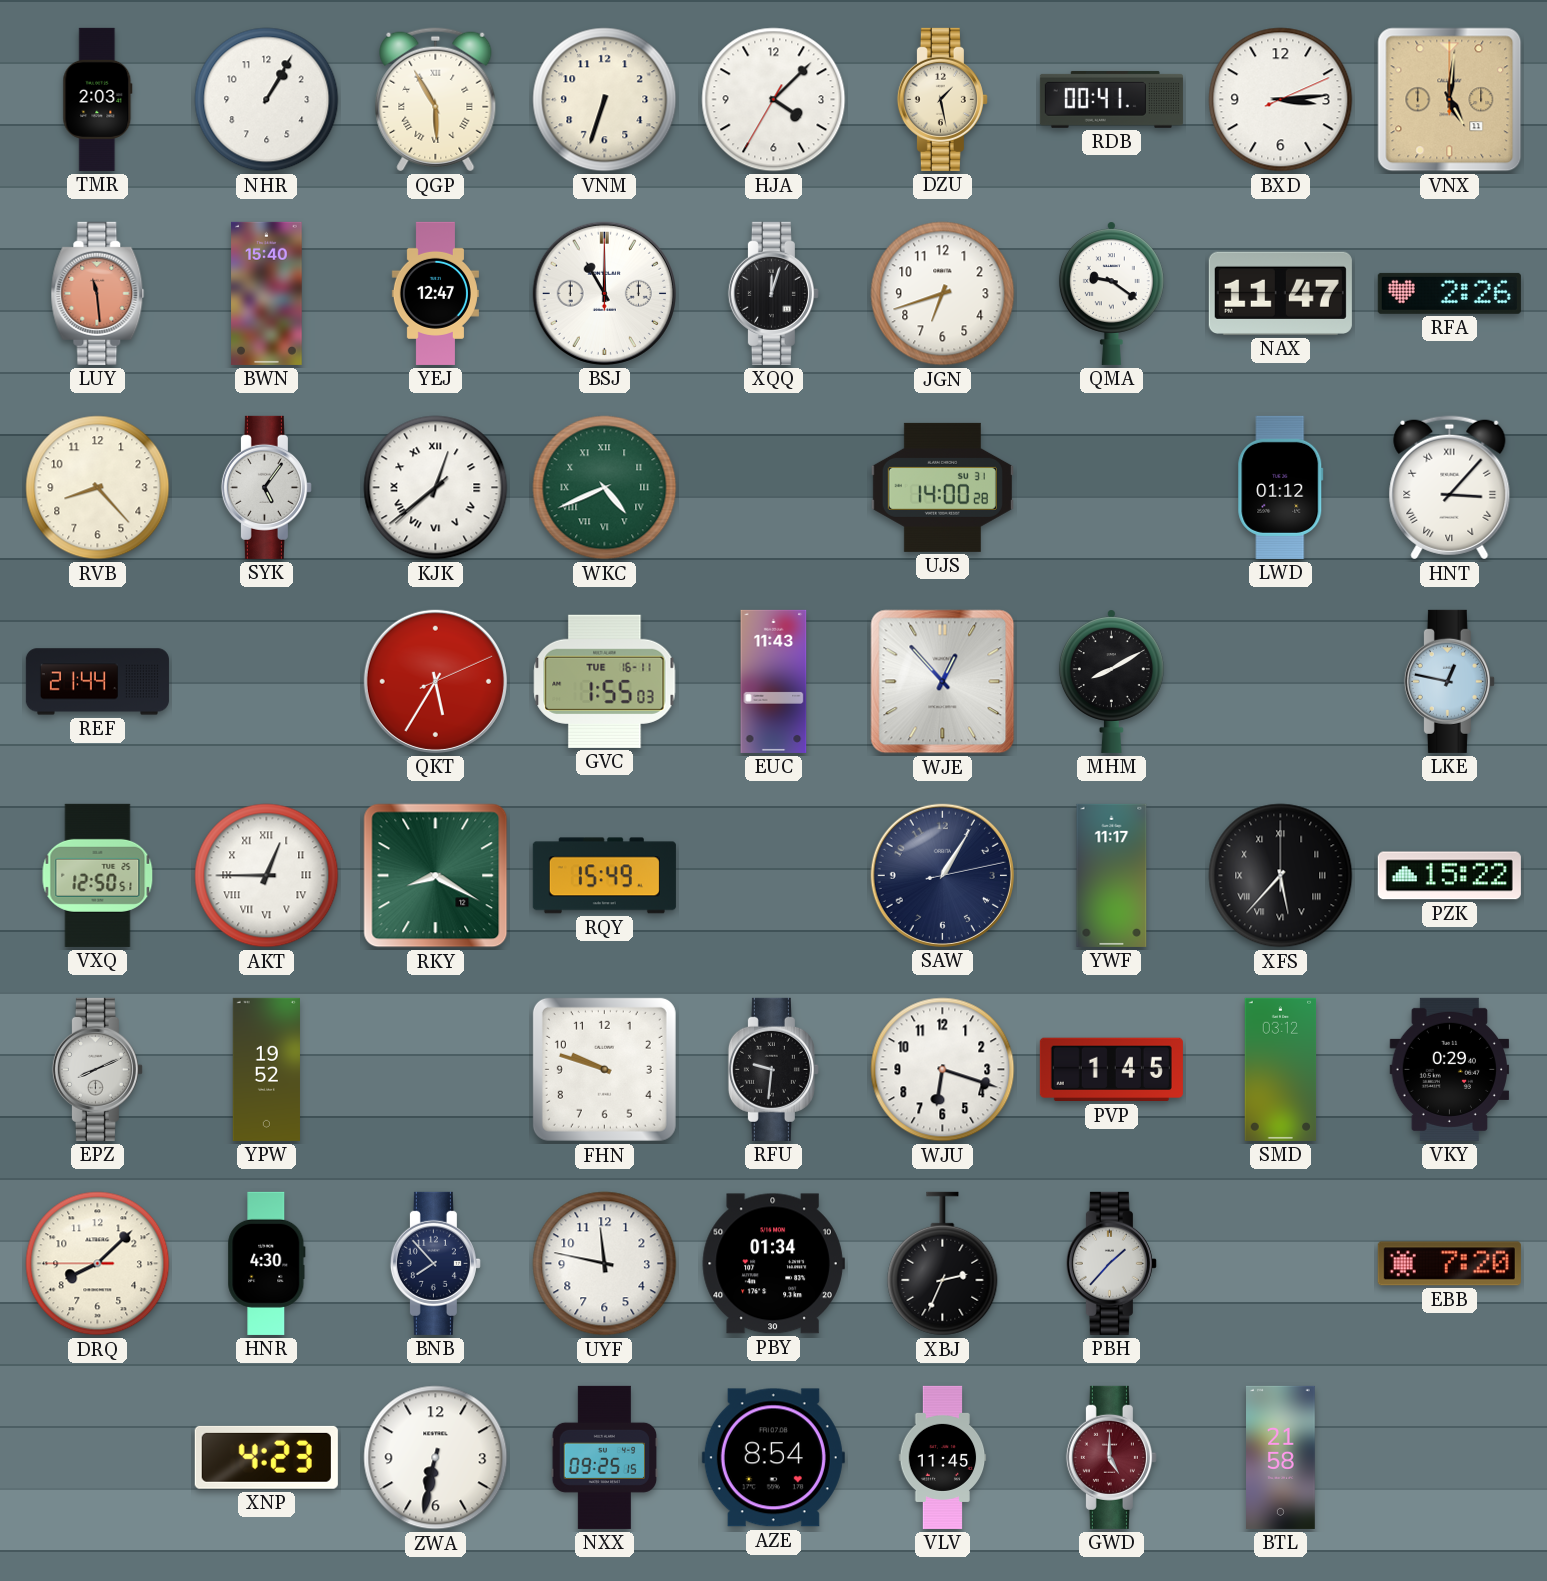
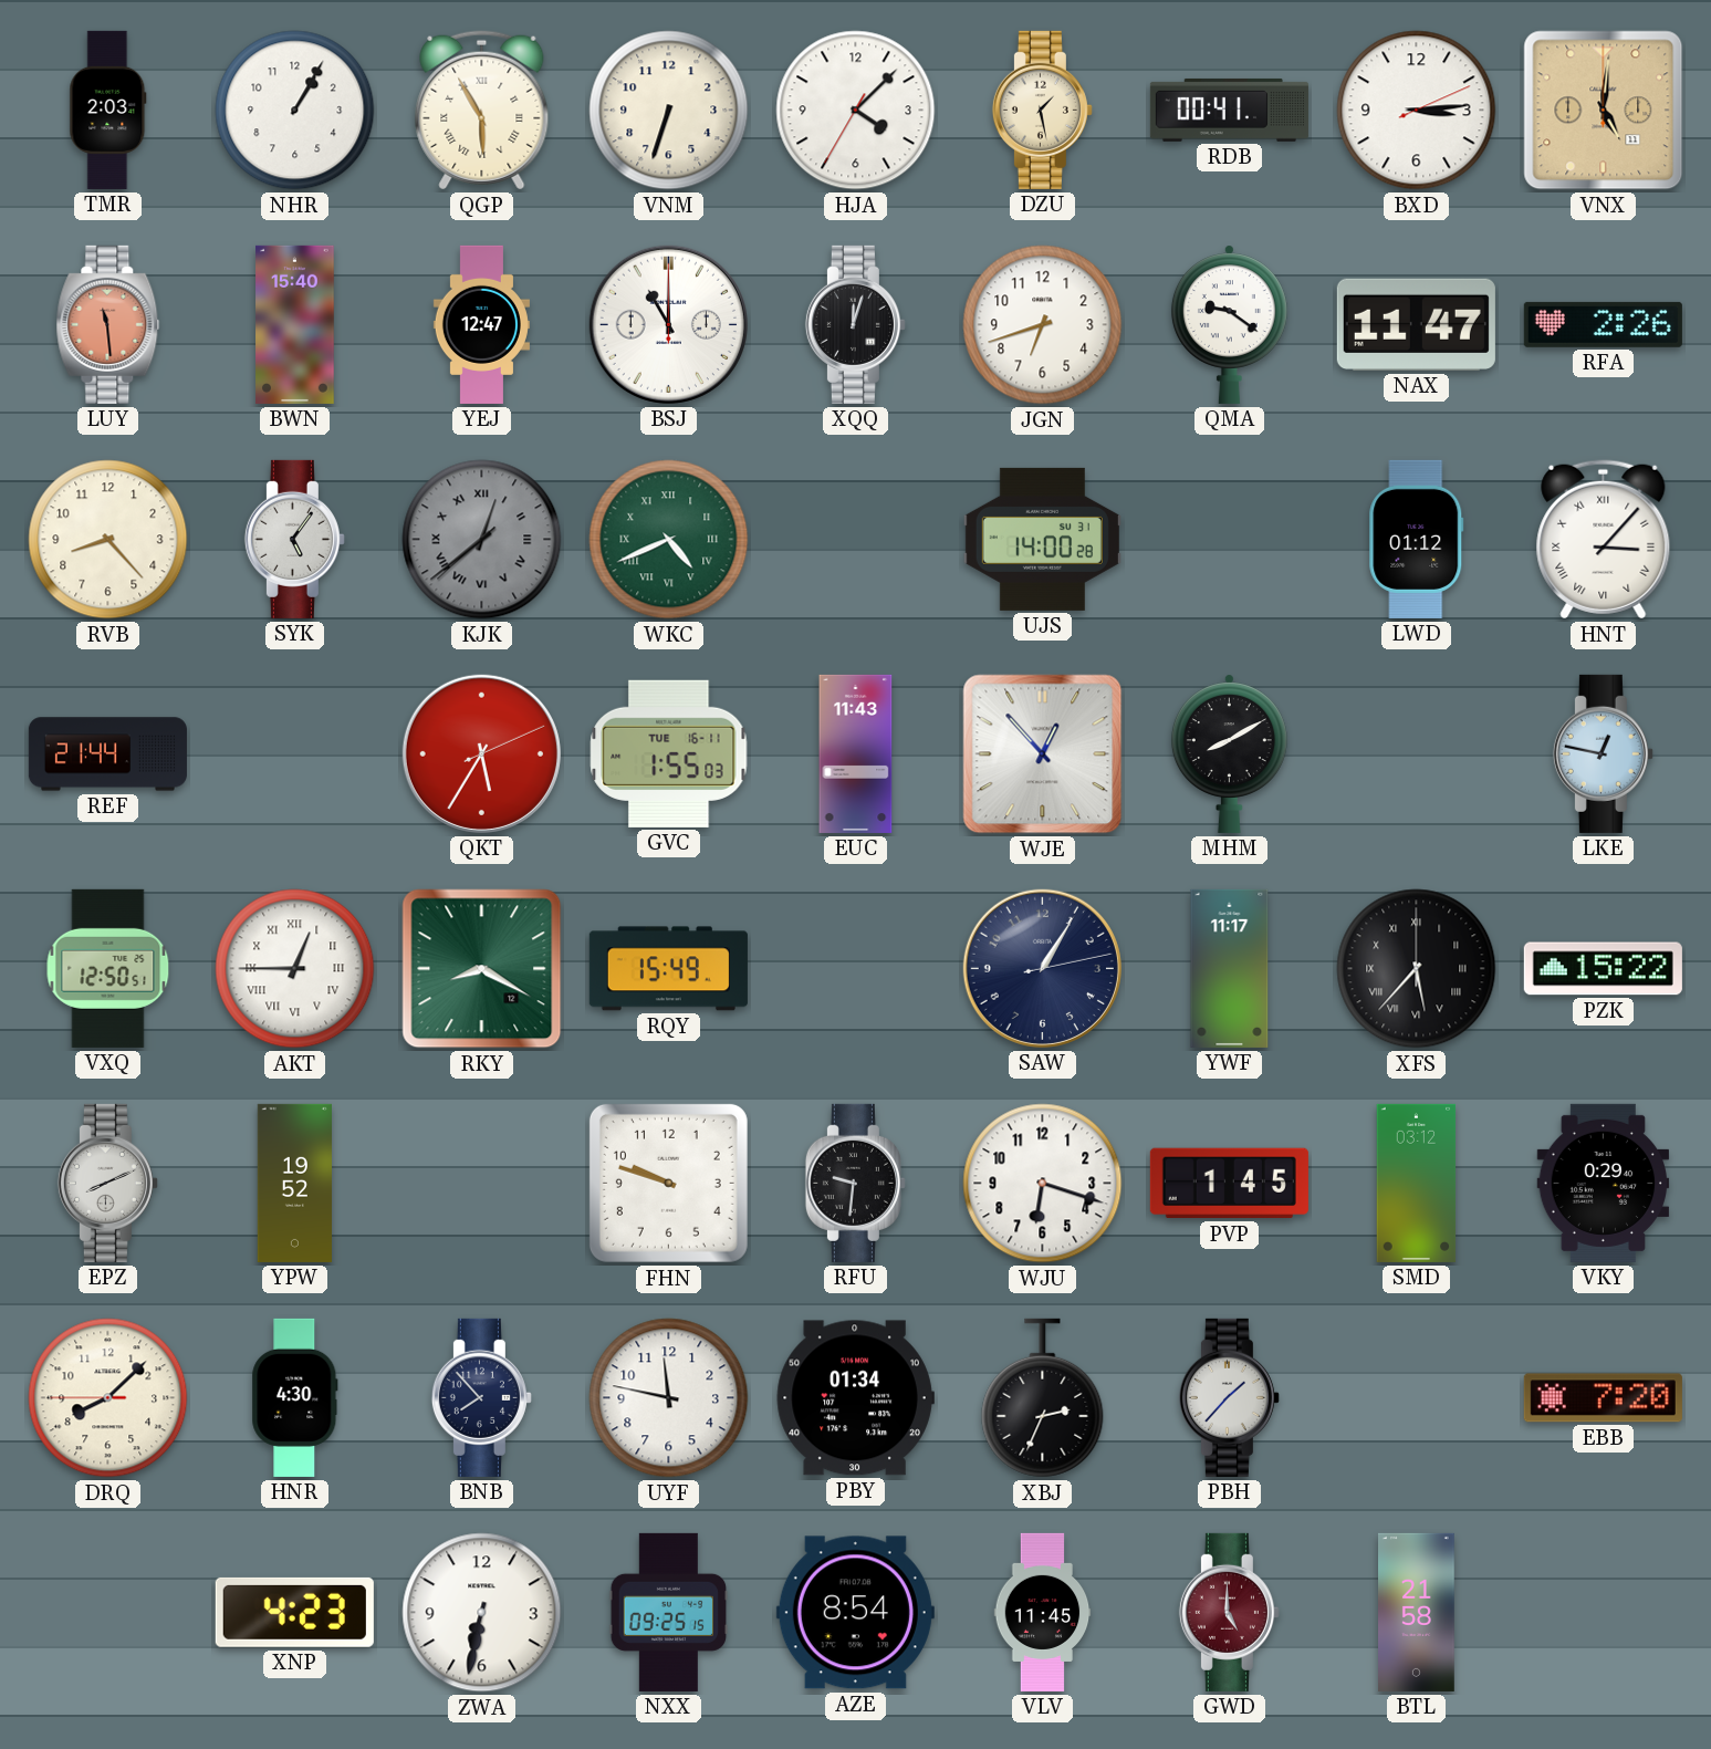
KJK dial: white -> grey (482, 540)
